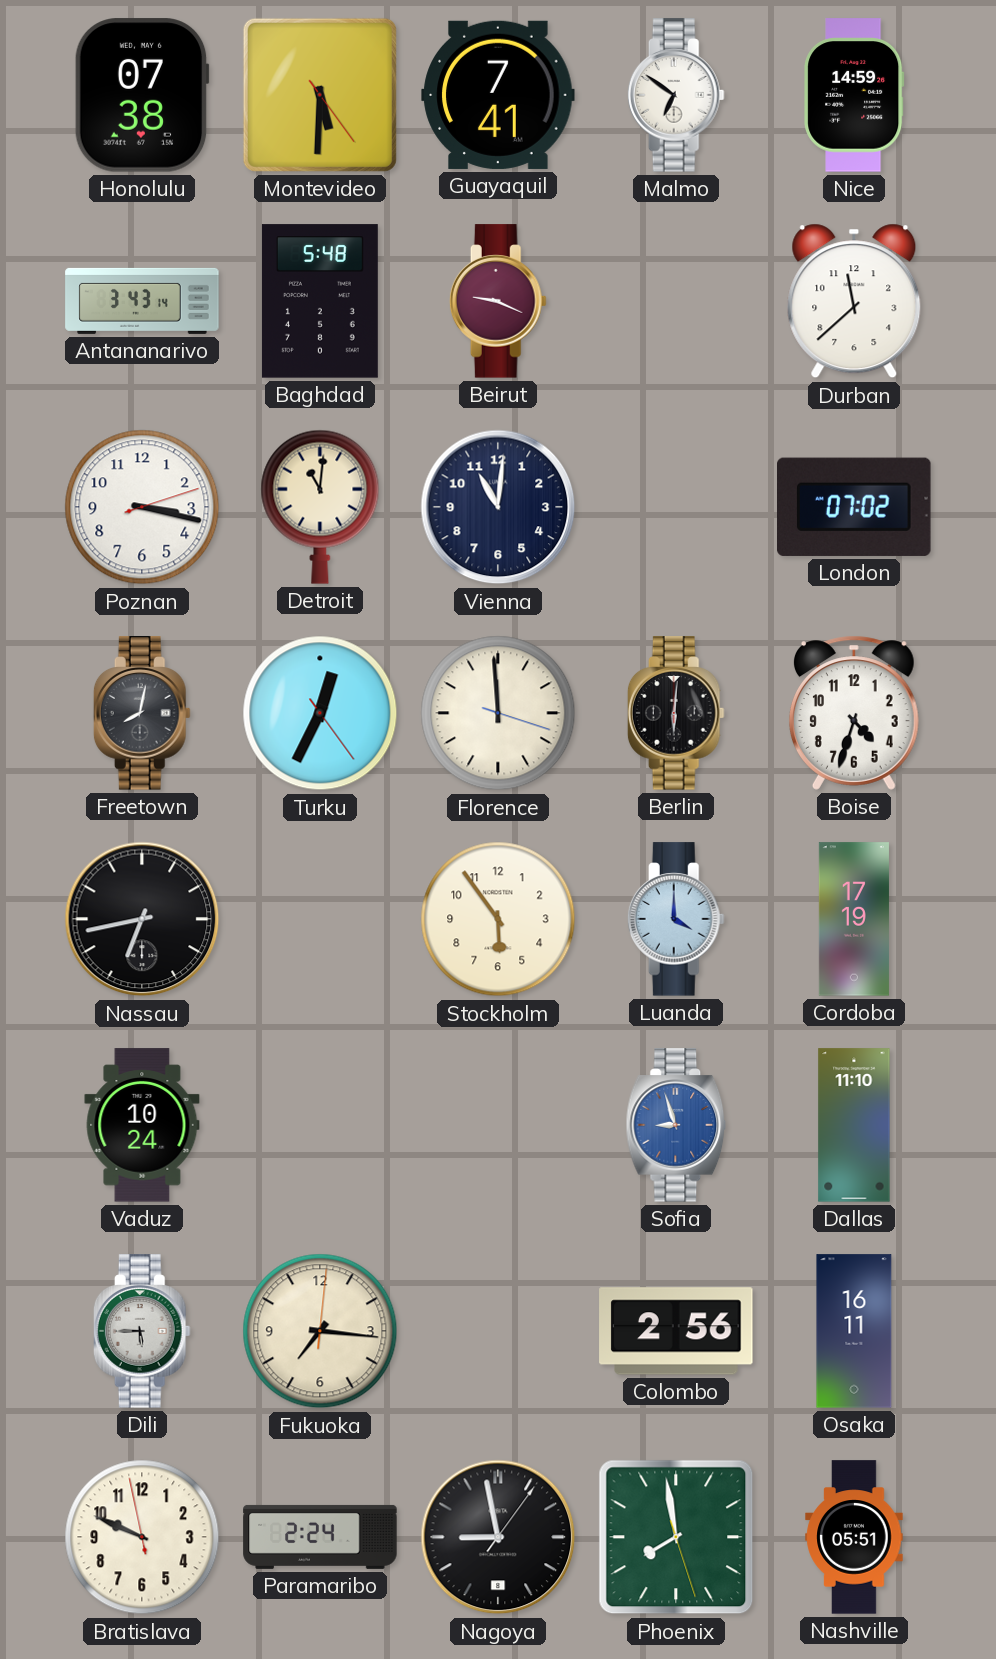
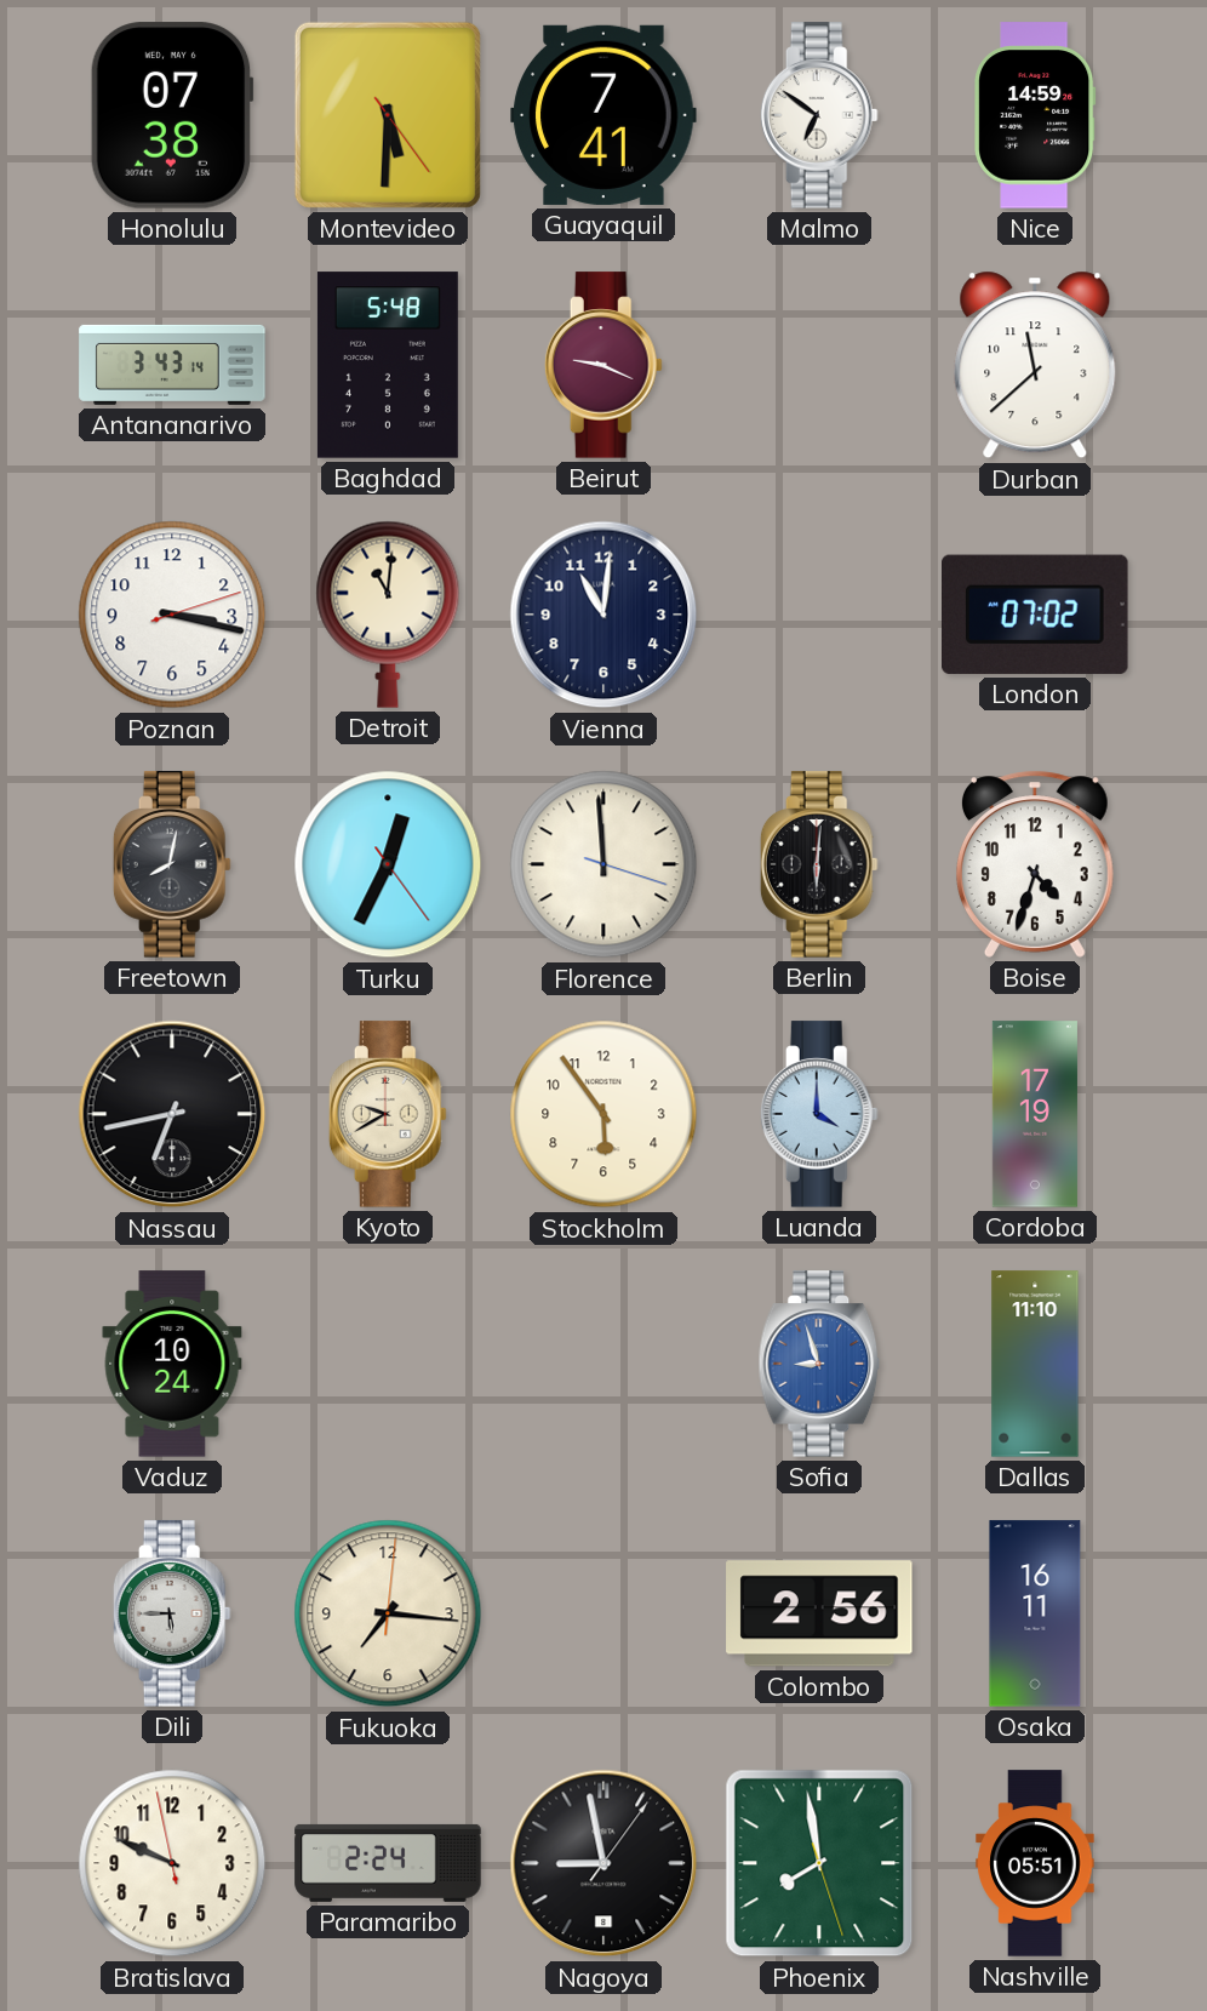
Kyoto: none -> 9:40 (388, 1114)
